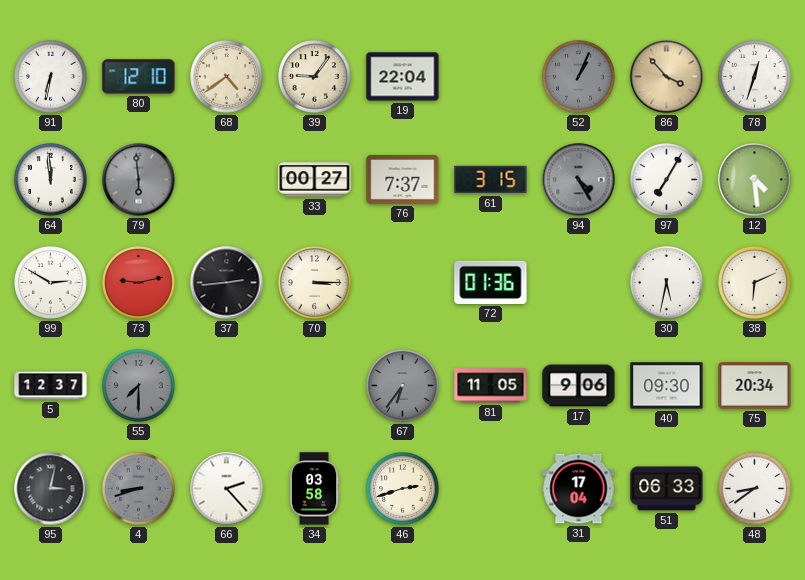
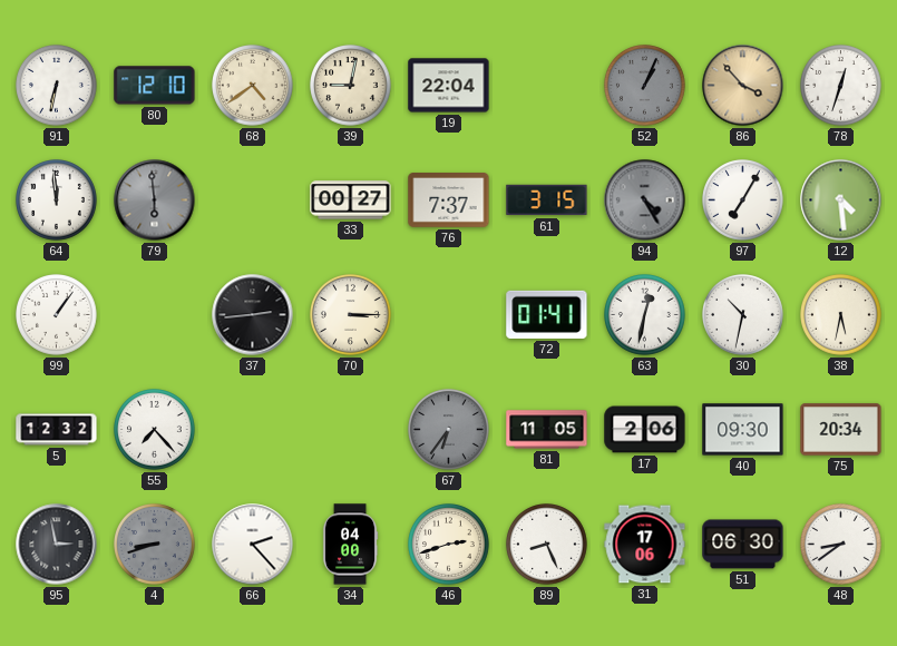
39: 9:06 -> 9:02 (351, 86)
99: 2:50 -> 1:06 (57, 315)
73: 9:13 -> none (139, 283)
72: 01:36 -> 01:41 (547, 314)
63: none -> 12:32 (645, 315)
30: 5:32 -> 10:32 (743, 315)
38: 6:11 -> 5:32 (841, 315)
5: 12:37 -> 12:32 (57, 430)
55: 7:30 -> 7:23 (155, 430)
55 dial: grey -> white (155, 430)
17: 9:06 -> 2:06 (645, 430)
95: 3:02 -> 2:58 (57, 545)
34: 03:58 -> 04:00 (350, 545)
89: none -> 8:26 (547, 545)
31: 17:04 -> 17:06 (645, 545)
51: 06:33 -> 06:30 (743, 545)
